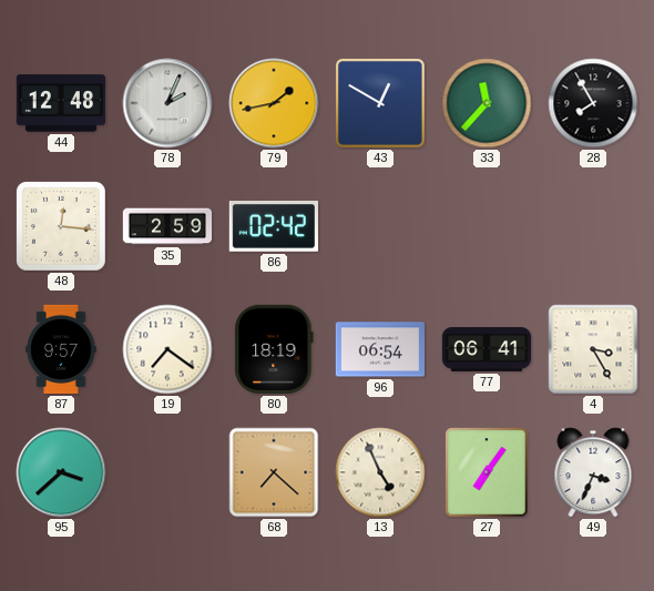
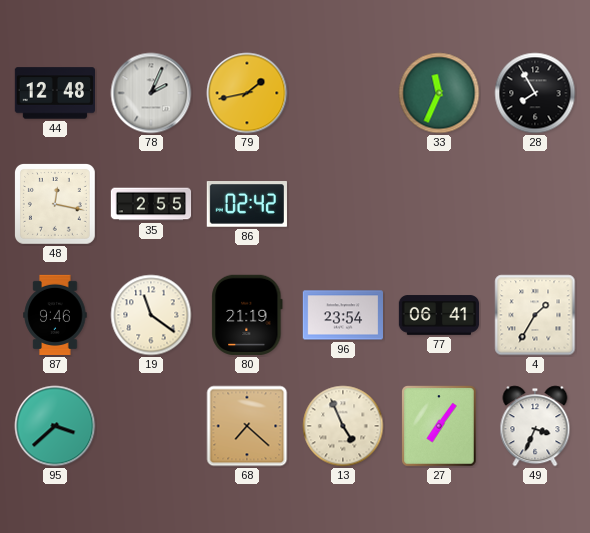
43: 12:50 -> none (380, 103)
33: 11:37 -> 11:34 (439, 93)
48: 12:16 -> 12:17 (55, 204)
35: 2:59 -> 2:55 (151, 204)
87: 9:57 -> 9:46 (55, 315)
19: 7:21 -> 11:21 (151, 315)
80: 18:19 -> 21:19 (247, 315)
96: 06:54 -> 23:54 (342, 315)
4: 3:25 -> 1:35 (535, 315)
